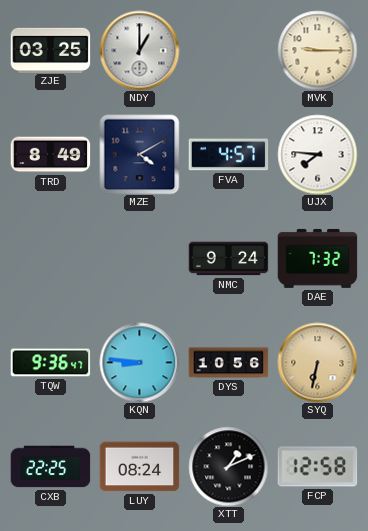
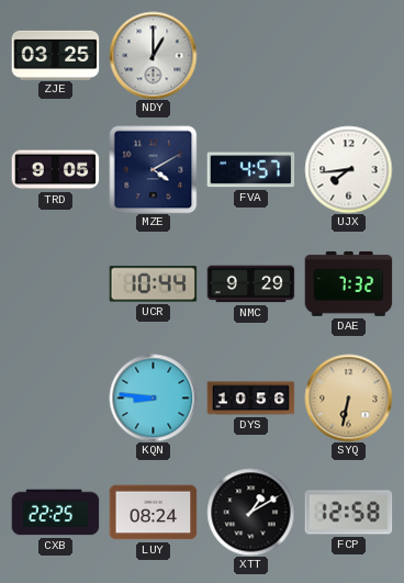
MVK: 9:15 -> none (317, 50)
TRD: 8:49 -> 9:05 (55, 170)
UJX: 7:46 -> 7:44 (348, 169)
UCR: none -> 10:44 (153, 284)
NMC: 9:24 -> 9:29 (250, 284)
TQW: 9:36 -> none (50, 363)
XTT: 1:11 -> 1:10 (250, 512)
